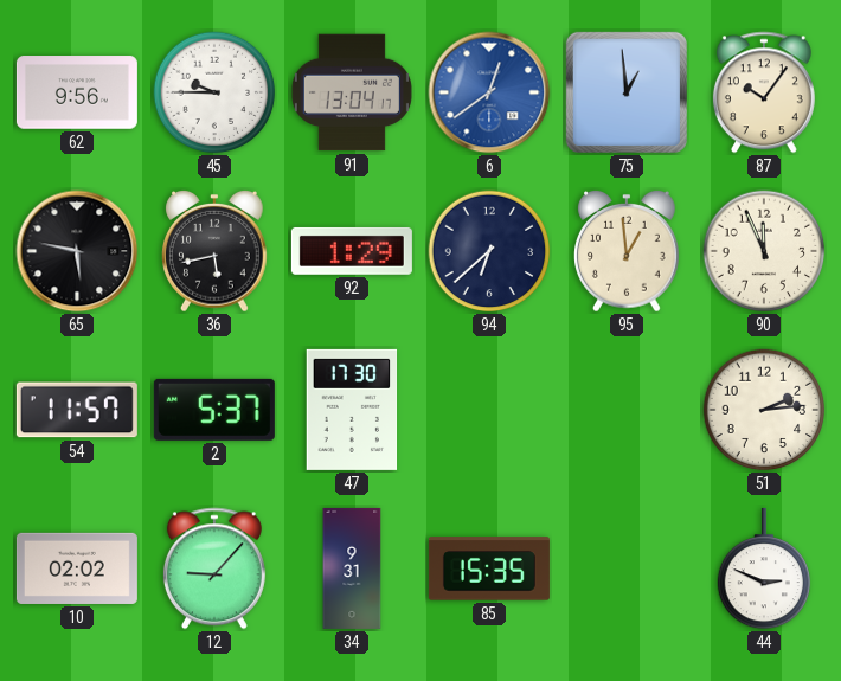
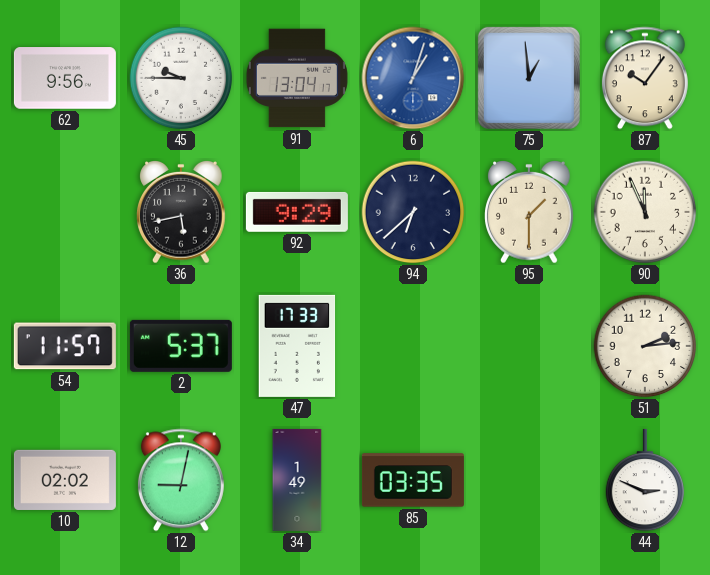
6: 12:39 -> 1:03 (413, 78)
65: 5:47 -> none (77, 251)
92: 1:29 -> 9:29 (297, 212)
95: 12:59 -> 1:30 (529, 213)
47: 17:30 -> 17:33 (297, 346)
12: 9:07 -> 9:02 (181, 480)
34: 9:31 -> 1:49 (297, 480)
85: 15:35 -> 03:35 (413, 480)
